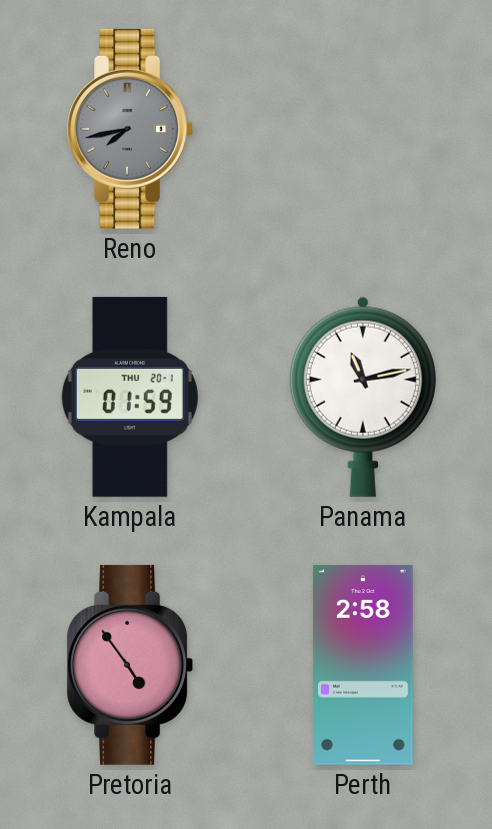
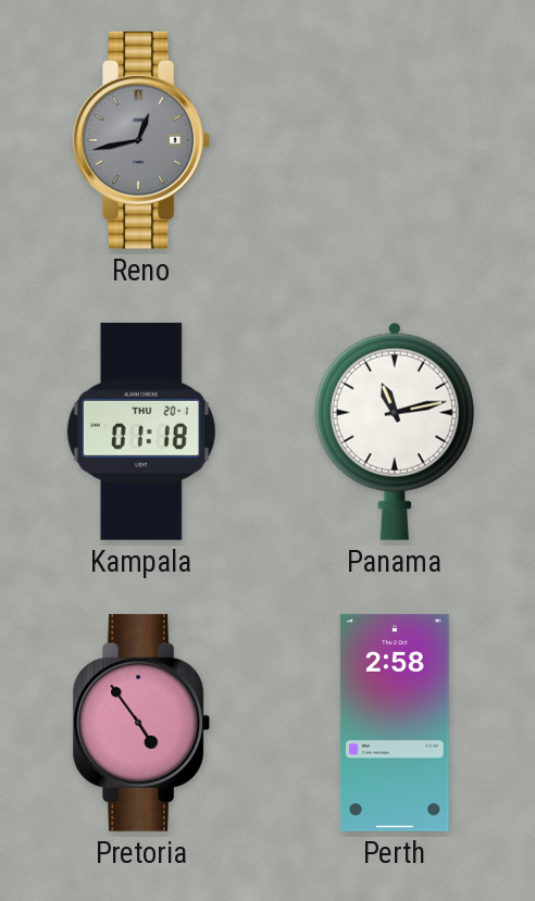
Reno: 7:43 -> 12:43 (140, 140)
Kampala: 01:59 -> 01:18 (141, 431)
